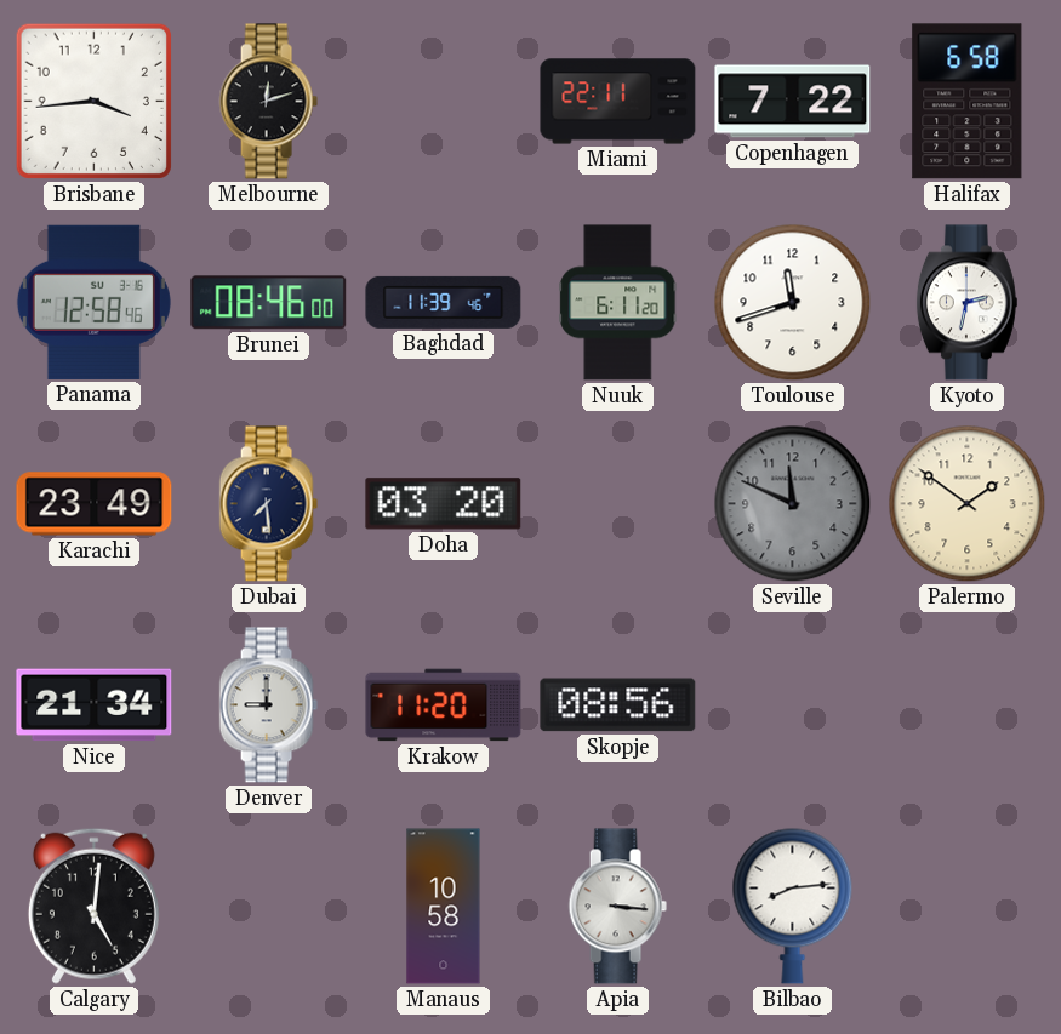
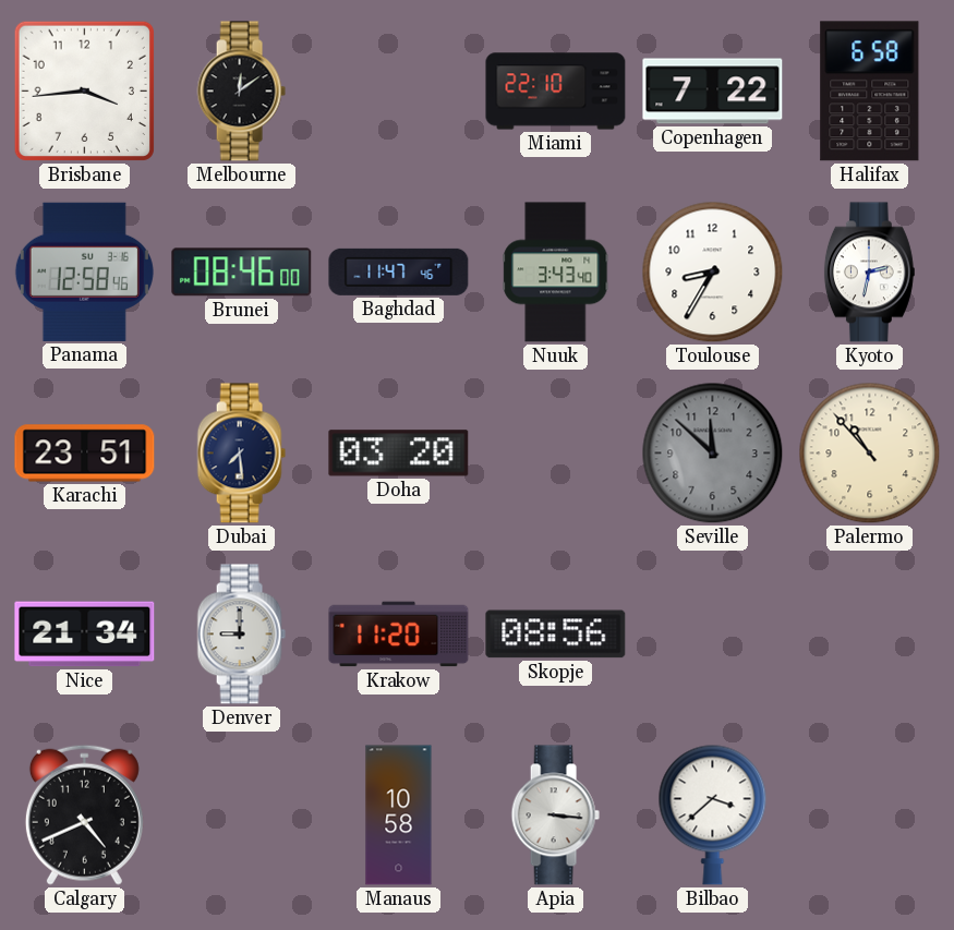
Melbourne: 12:12 -> 12:09 (241, 92)
Miami: 22:11 -> 22:10 (556, 92)
Baghdad: 11:39 -> 11:47 (399, 271)
Nuuk: 6:11 -> 3:43 (556, 273)
Toulouse: 11:42 -> 8:35 (713, 273)
Karachi: 23:49 -> 23:51 (85, 454)
Seville: 11:49 -> 11:52 (713, 454)
Palermo: 1:51 -> 10:53 (870, 454)
Calgary: 5:01 -> 4:41 (84, 814)
Bilbao: 8:14 -> 3:38 (713, 814)
